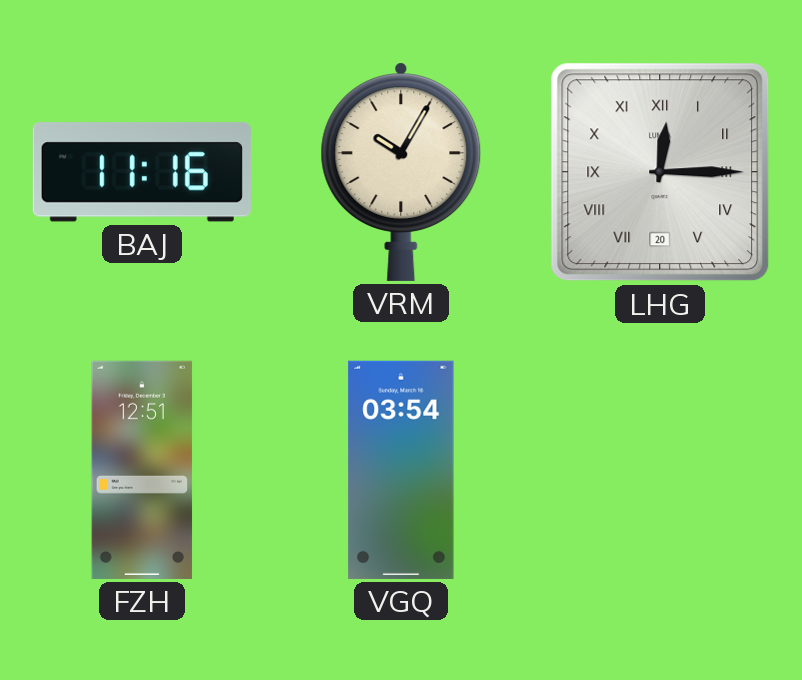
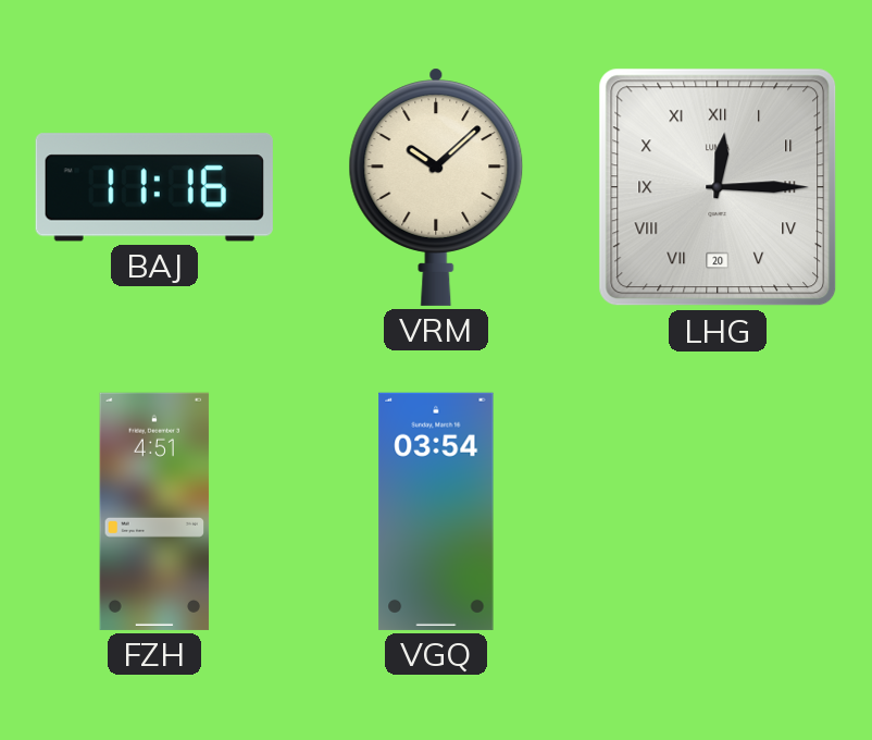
VRM: 10:05 -> 10:08 (436, 187)
FZH: 12:51 -> 4:51 (154, 511)
